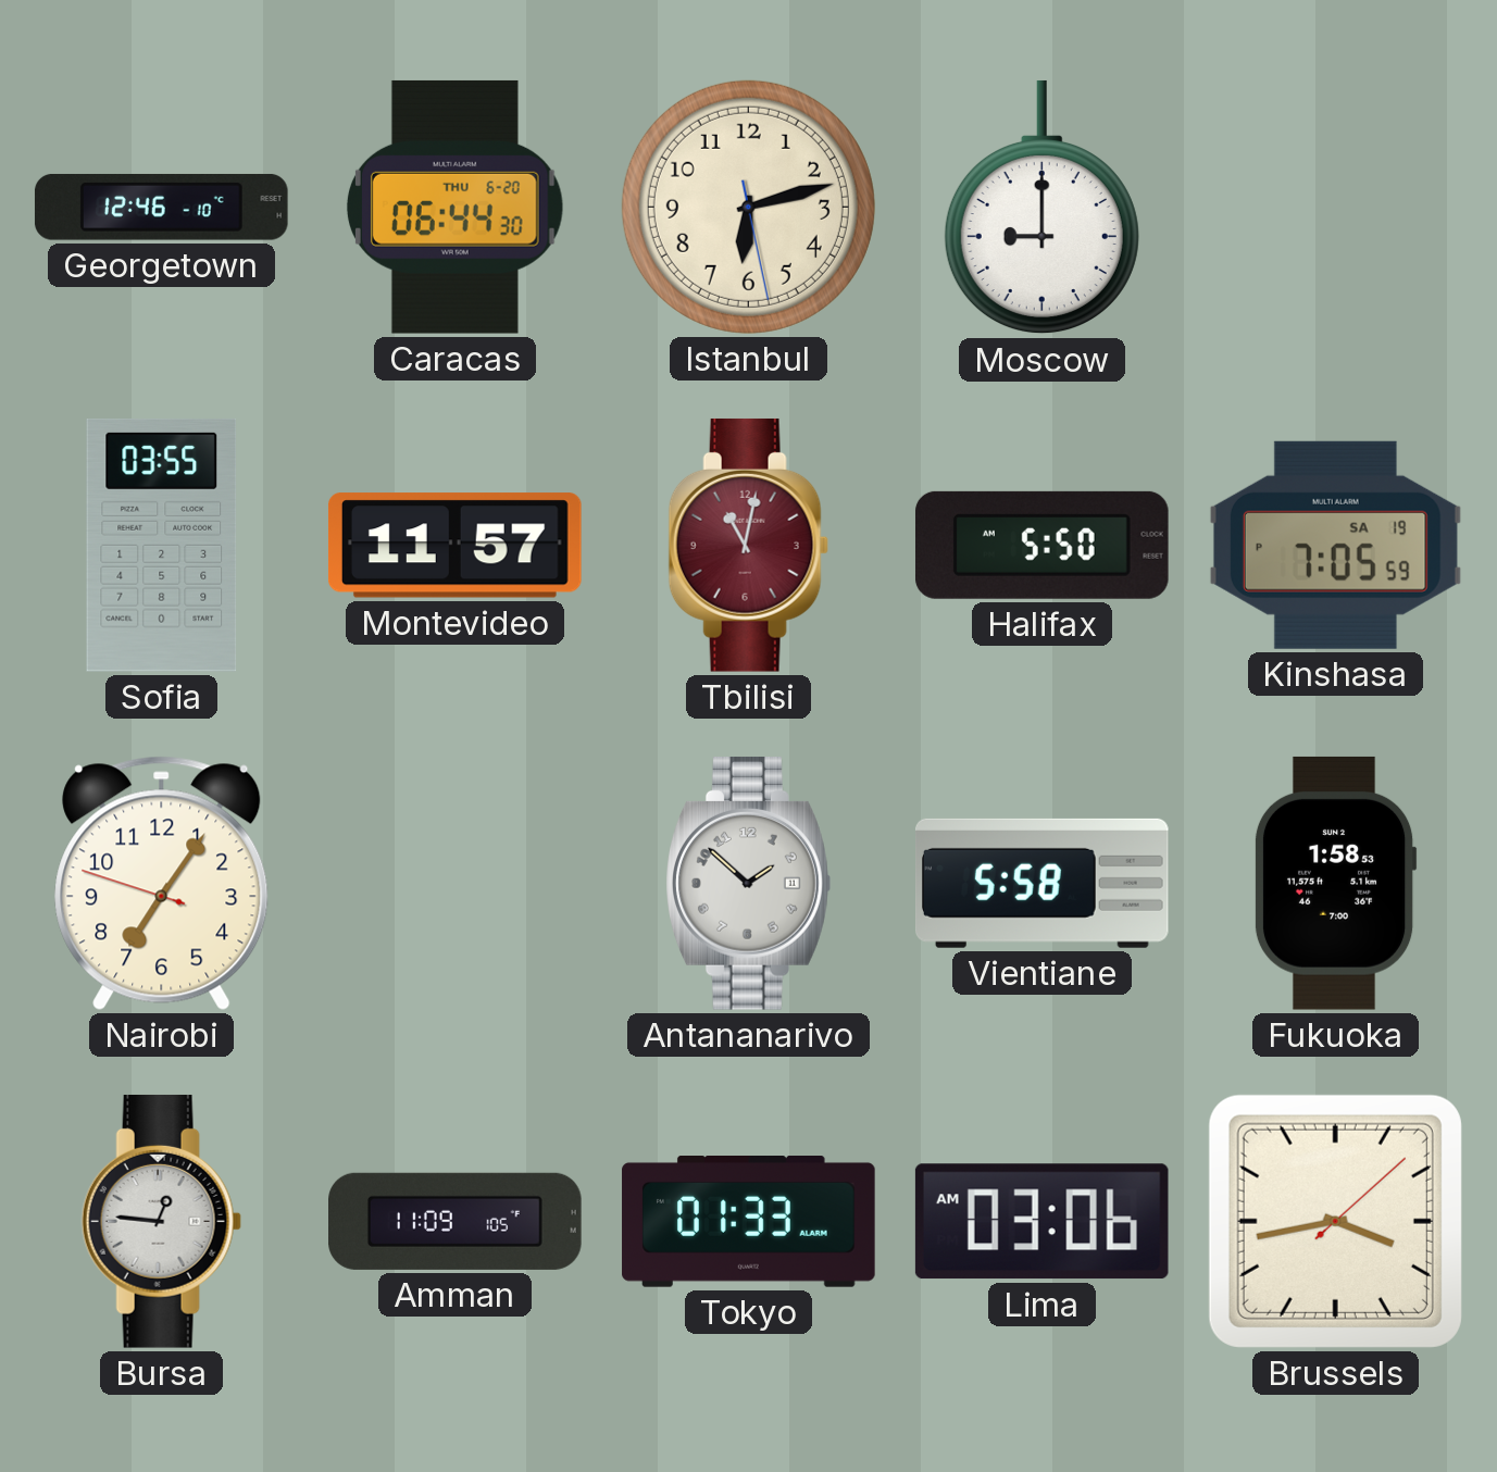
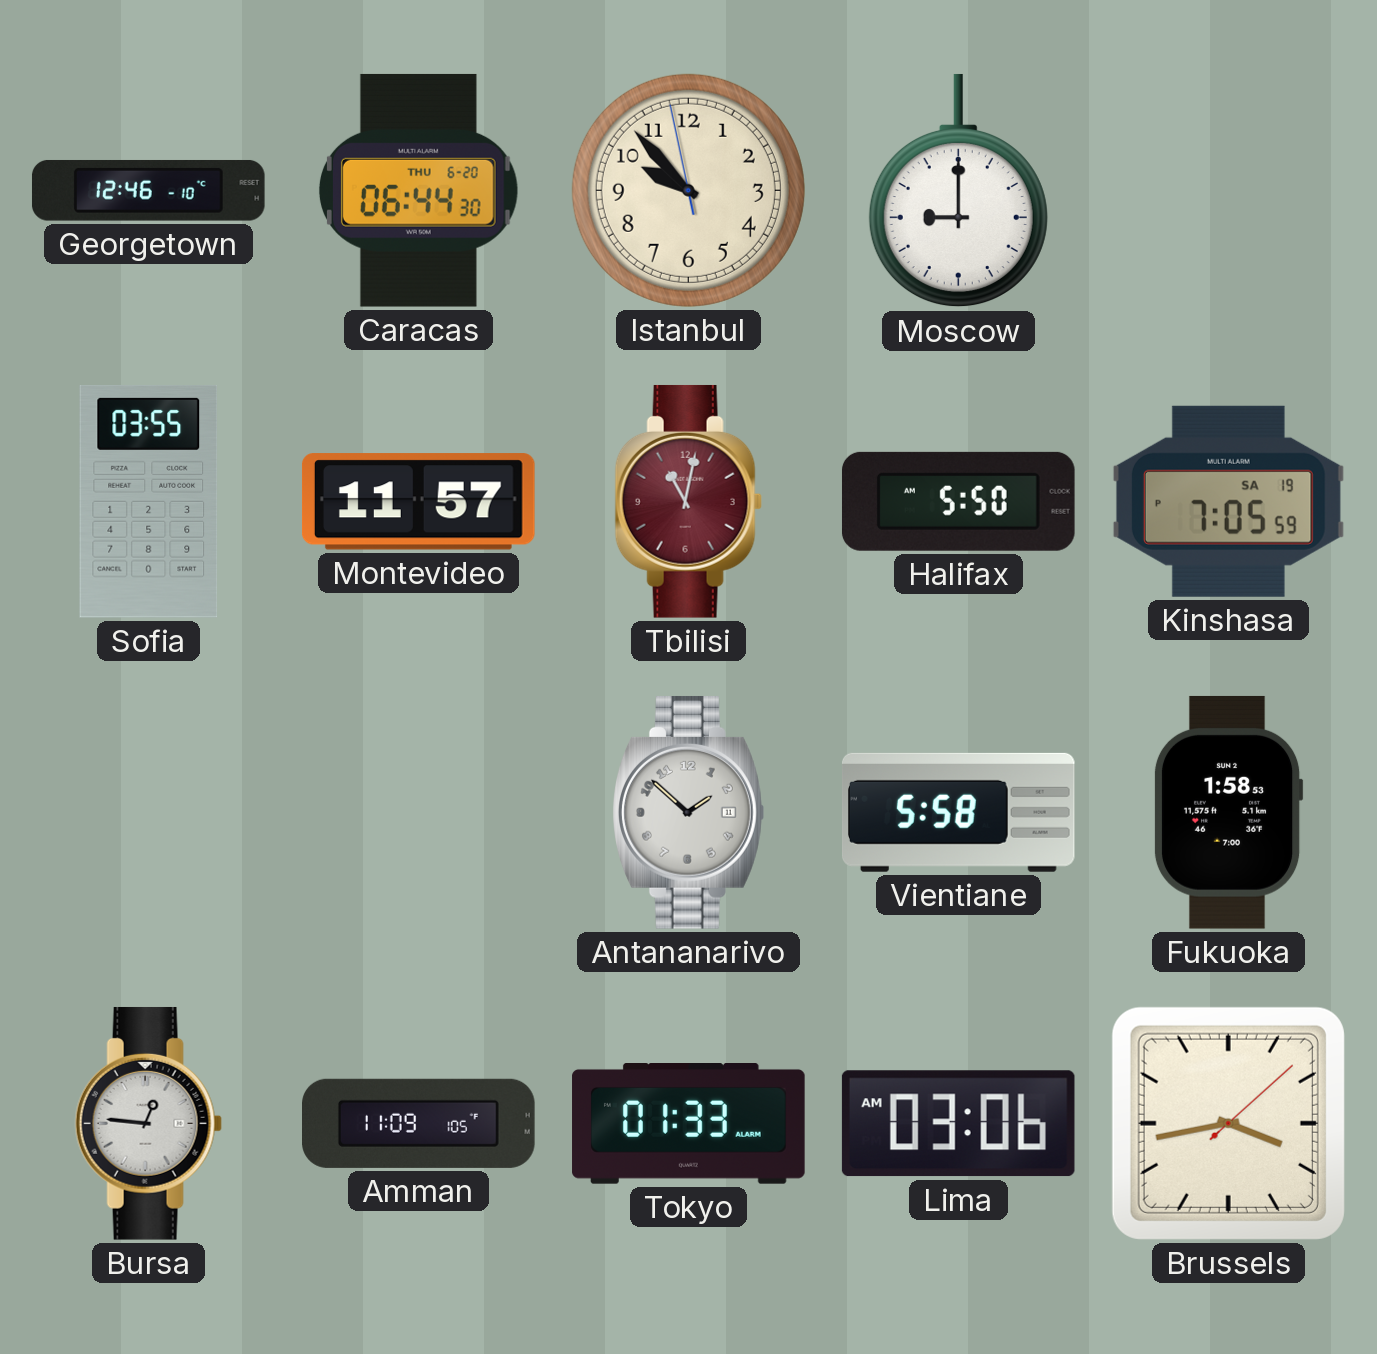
Istanbul: 6:12 -> 9:52 (688, 190)
Nairobi: 7:05 -> none (162, 883)
